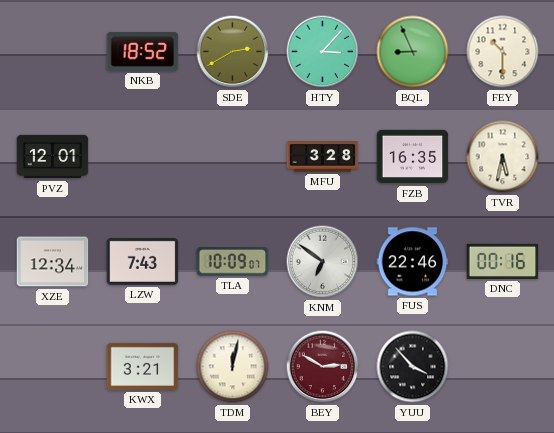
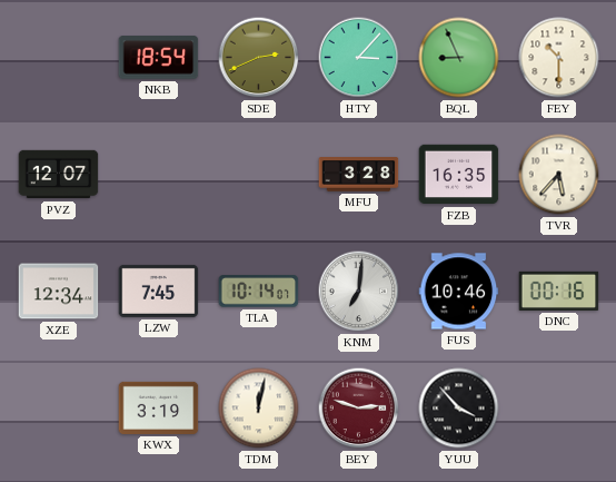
NKB: 18:52 -> 18:54 (159, 58)
SDE: 2:40 -> 2:41 (259, 58)
PVZ: 12:01 -> 12:07 (59, 175)
TVR: 5:32 -> 5:37 (559, 175)
LZW: 7:43 -> 7:45 (159, 291)
TLA: 10:09 -> 10:14 (259, 292)
KNM: 6:51 -> 7:01 (359, 292)
FUS: 22:46 -> 10:46 (459, 292)
KWX: 3:21 -> 3:19 (159, 407)
BEY: 2:50 -> 2:48 (359, 409)
